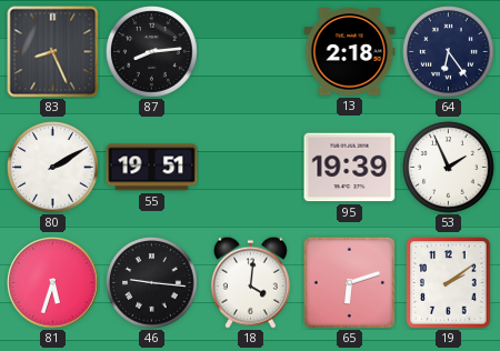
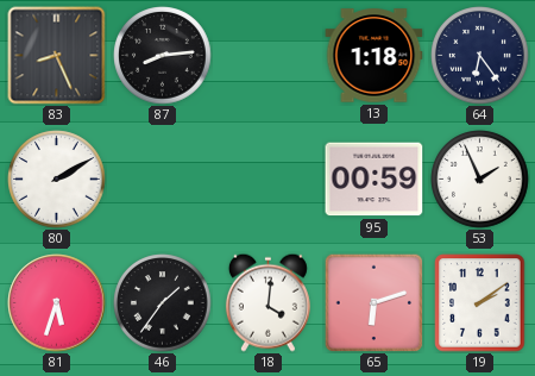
13: 2:18 -> 1:18 (374, 56)
55: 19:51 -> none (152, 168)
95: 19:39 -> 00:59 (374, 180)
46: 9:16 -> 1:36 (163, 303)
